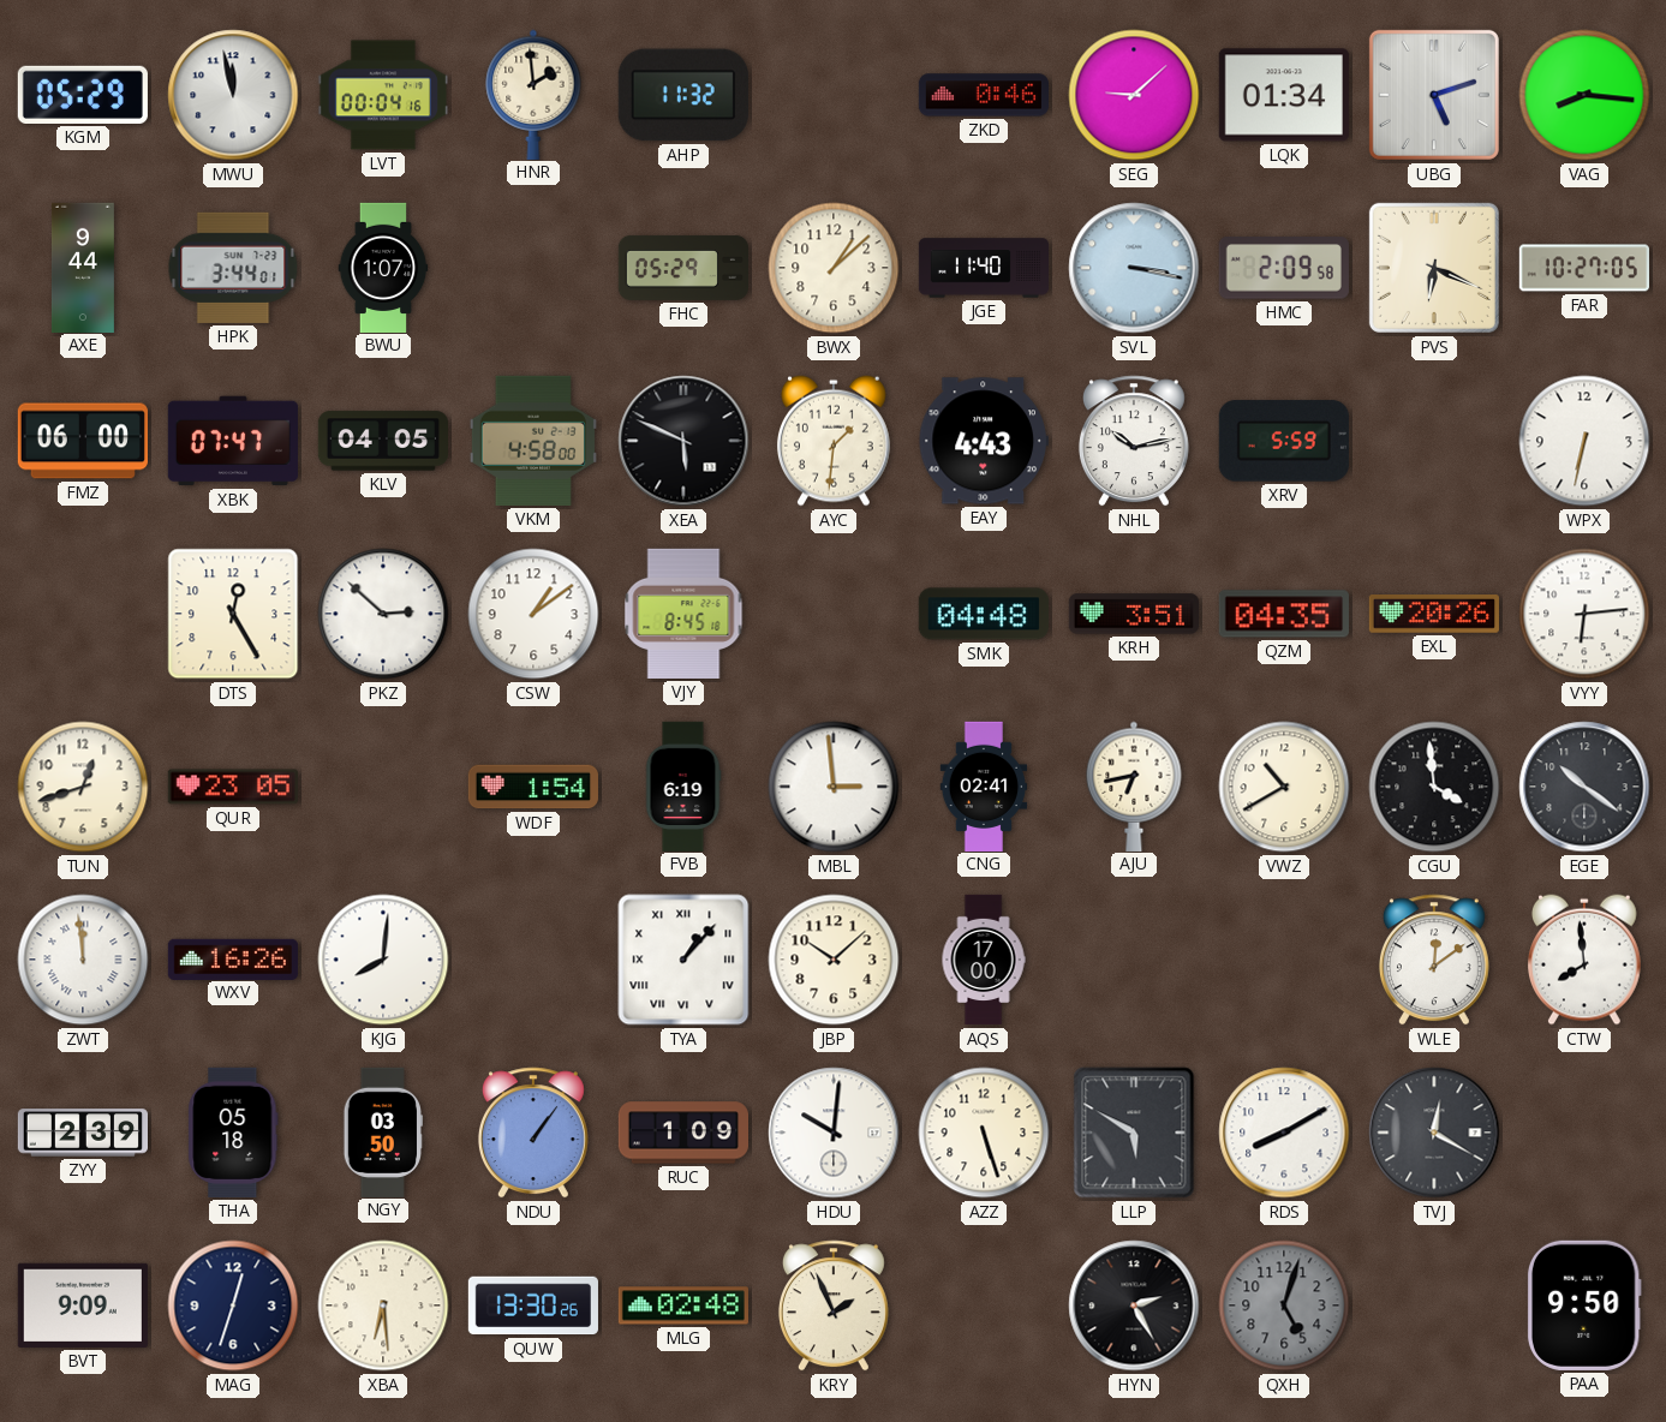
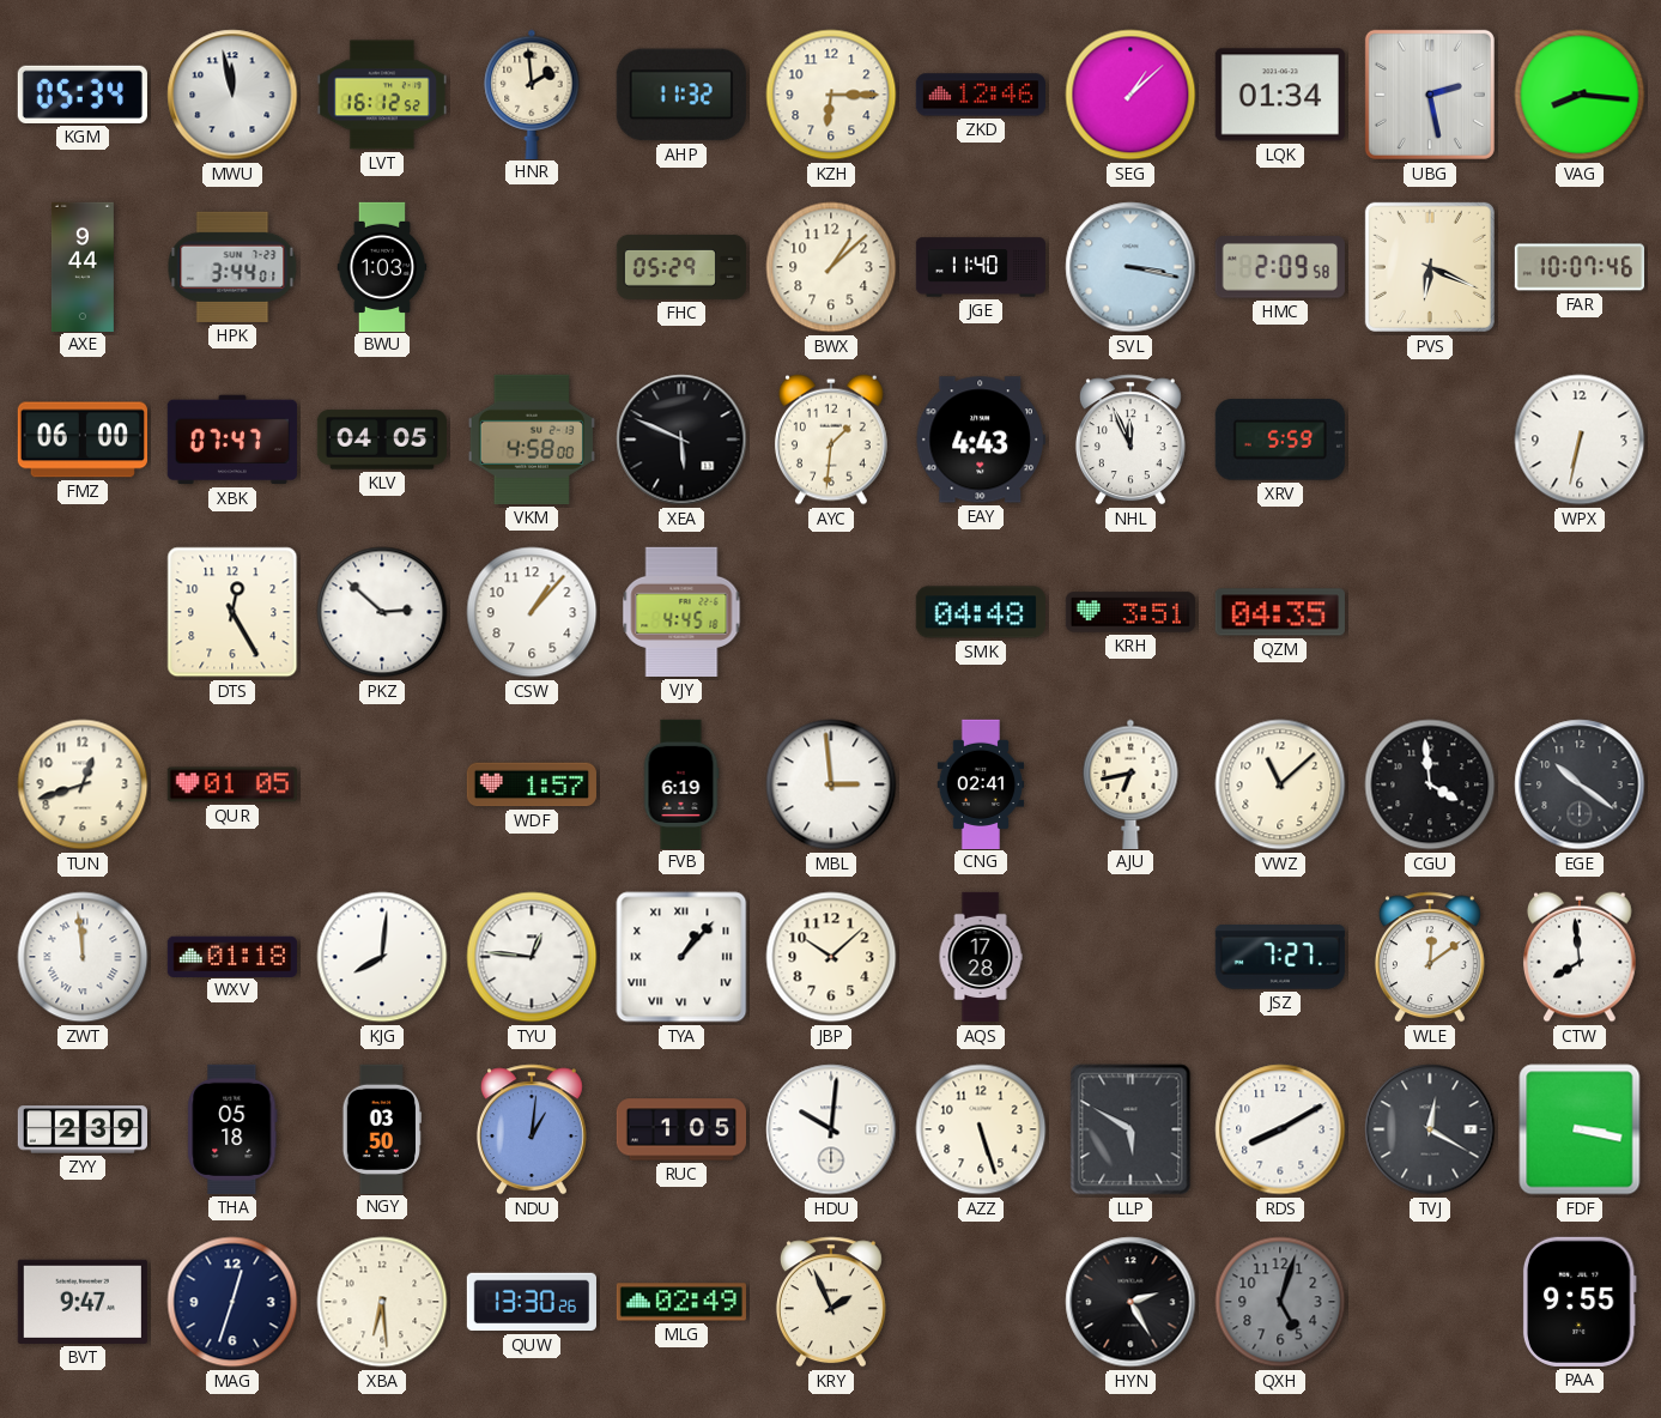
KGM: 05:29 -> 05:34 (83, 95)
LVT: 00:04 -> 16:12 (381, 95)
KZH: none -> 6:15 (831, 95)
ZKD: 0:46 -> 12:46 (980, 95)
SEG: 9:08 -> 1:08 (1130, 95)
UBG: 5:12 -> 2:28 (1430, 95)
BWU: 1:07 -> 1:03 (382, 266)
FAR: 10:27 -> 10:07 (1578, 267)
NHL: 10:13 -> 11:56 (1130, 440)
CSW: 1:09 -> 1:07 (532, 612)
VJY: 8:45 -> 4:45 (681, 612)
EXL: 20:26 -> none (1434, 615)
VYY: 6:14 -> none (1584, 614)
QUR: 23:05 -> 01:05 (232, 784)
WDF: 1:54 -> 1:57 (532, 784)
VWZ: 10:40 -> 11:08 (1280, 784)
WXV: 16:26 -> 01:18 (232, 956)
TYU: none -> 12:46 (532, 957)
AQS: 17:00 -> 17:28 (981, 957)
JSZ: none -> 7:27 (1280, 957)
NDU: 1:06 -> 1:01 (532, 1129)
RUC: 1:09 -> 1:05 (680, 1129)
FDF: none -> 3:17 (1580, 1129)
BVT: 9:09 -> 9:47 (83, 1302)
MLG: 02:48 -> 02:49 (681, 1302)
PAA: 9:50 -> 9:55 (1580, 1302)
